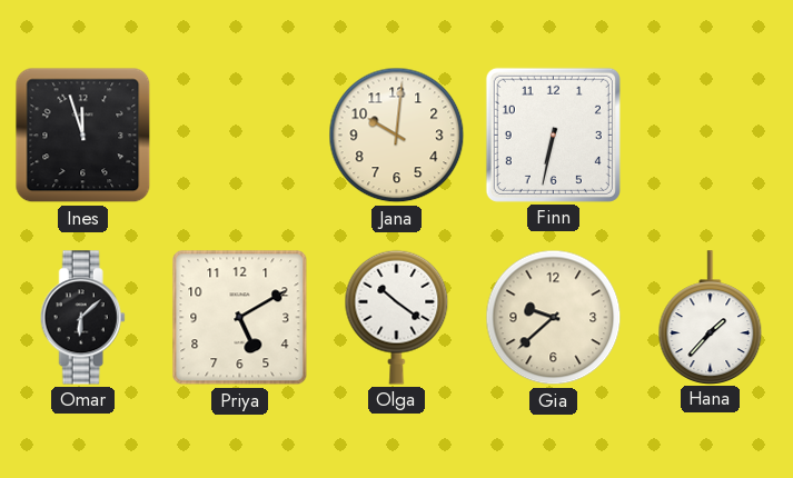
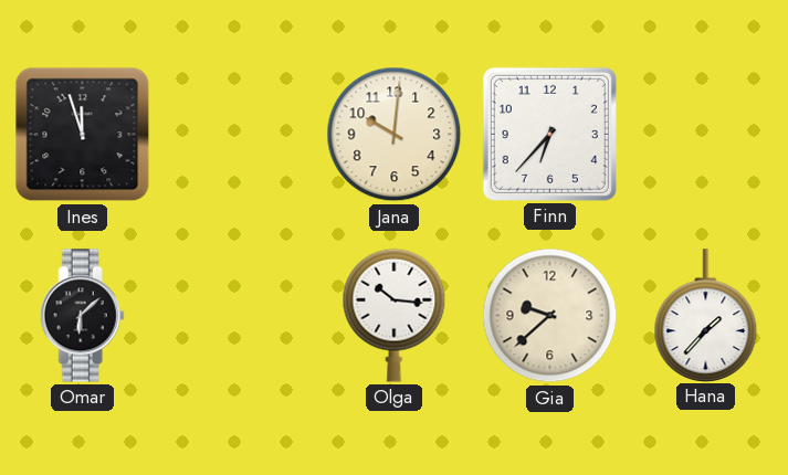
Finn: 6:32 -> 6:37 (549, 134)
Priya: 5:10 -> none (240, 318)
Olga: 10:21 -> 10:16 (395, 315)
